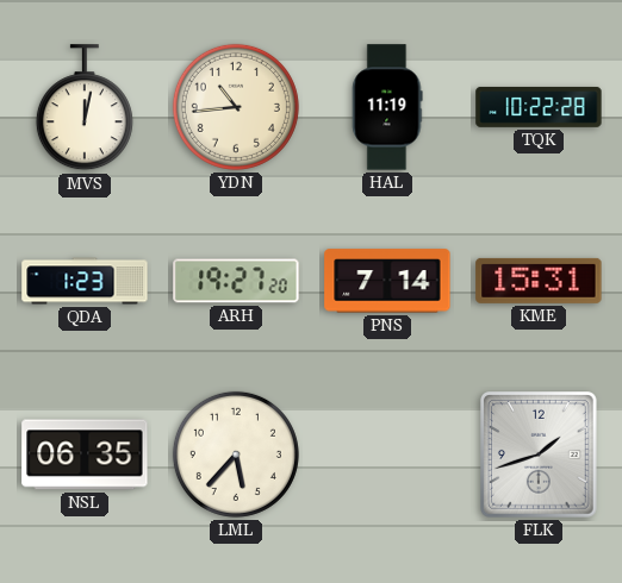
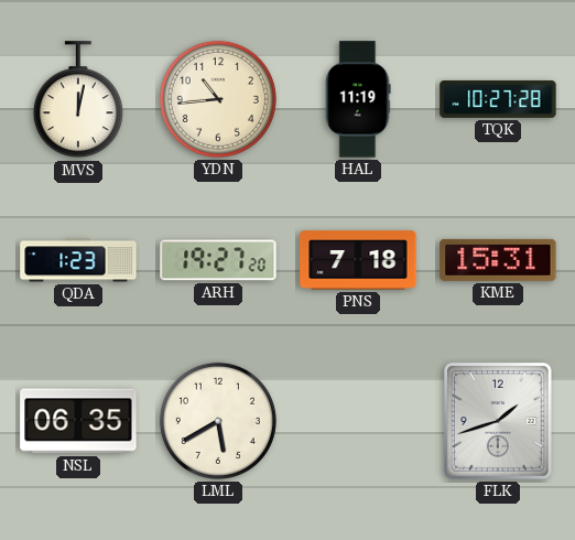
TQK: 10:22 -> 10:27 (498, 99)
PNS: 7:14 -> 7:18 (358, 260)
LML: 5:37 -> 5:40 (218, 421)
